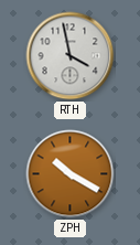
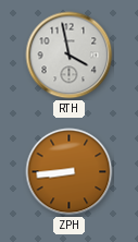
ZPH: 10:20 -> 8:44 (70, 172)
